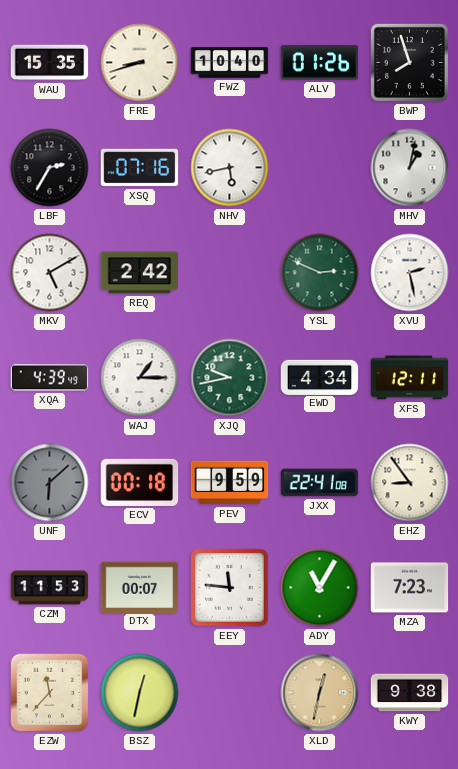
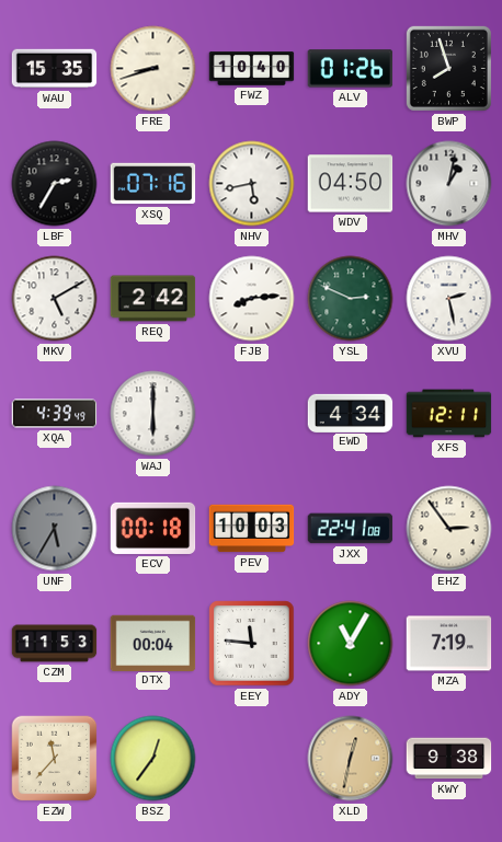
WDV: none -> 04:50 (351, 184)
FJB: none -> 8:14 (252, 299)
WAJ: 1:15 -> 6:00 (153, 414)
XJQ: 9:43 -> none (230, 378)
UNF: 6:08 -> 5:35 (55, 529)
PEV: 9:59 -> 10:03 (252, 529)
EHZ: 8:54 -> 2:54 (449, 529)
DTX: 00:07 -> 00:04 (153, 643)
MZA: 7:23 -> 7:19 (449, 644)
BSZ: 12:32 -> 12:36 (153, 759)
